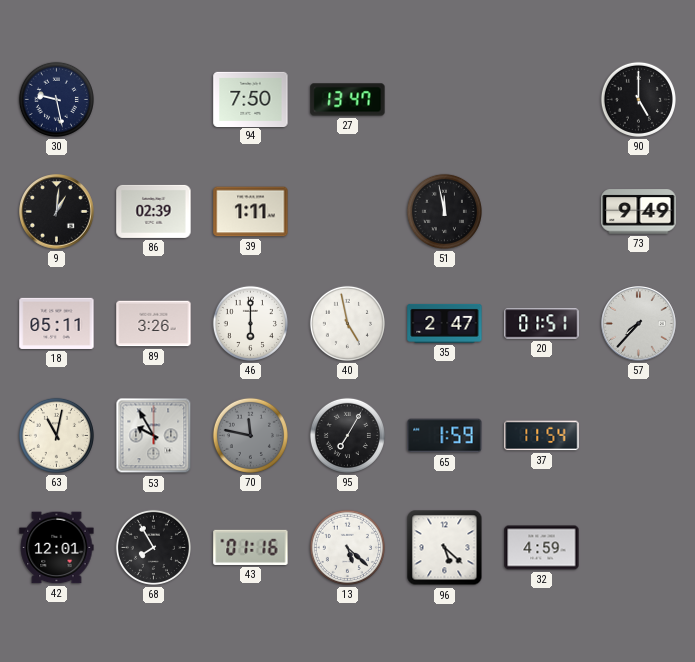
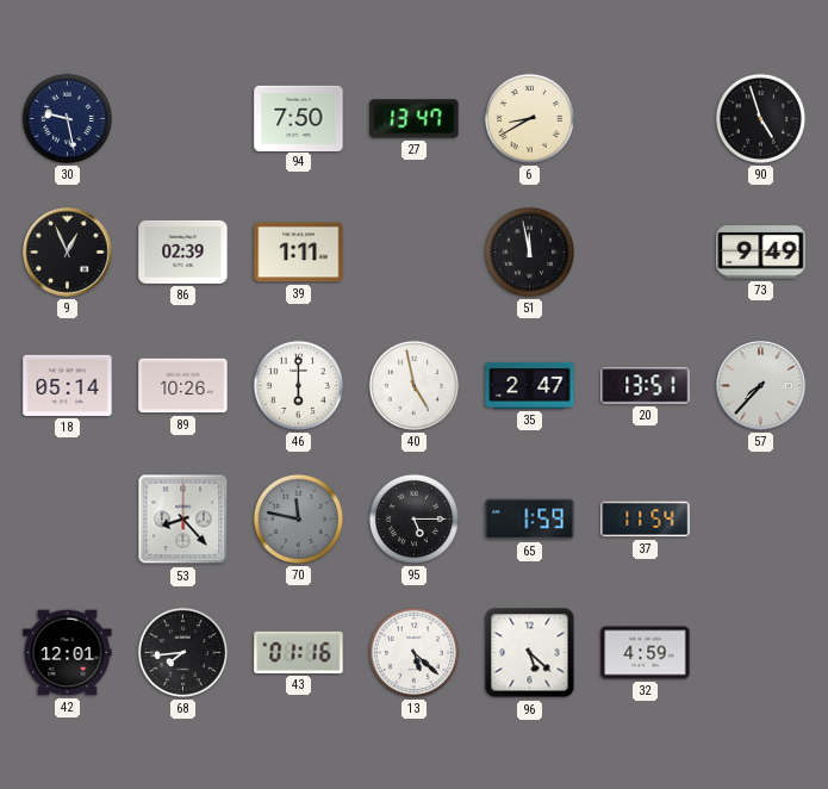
6: none -> 8:40 (529, 118)
90: 5:00 -> 4:57 (760, 118)
9: 1:01 -> 12:56 (68, 253)
18: 05:11 -> 05:14 (68, 385)
89: 3:26 -> 10:26 (183, 386)
20: 01:51 -> 13:51 (646, 386)
63: 11:02 -> none (56, 435)
53: 9:55 -> 8:23 (183, 520)
95: 7:05 -> 5:15 (413, 518)
68: 7:55 -> 7:44 (182, 652)
